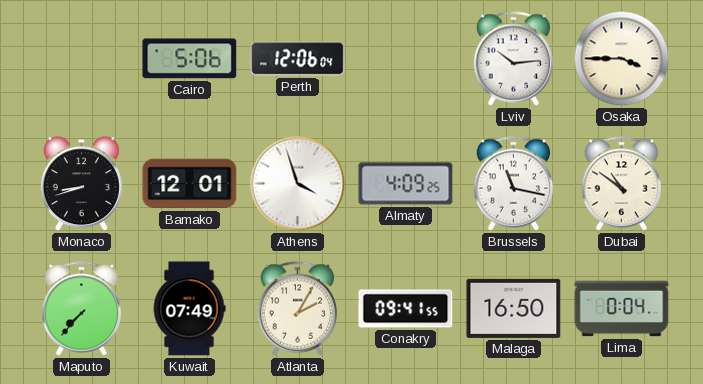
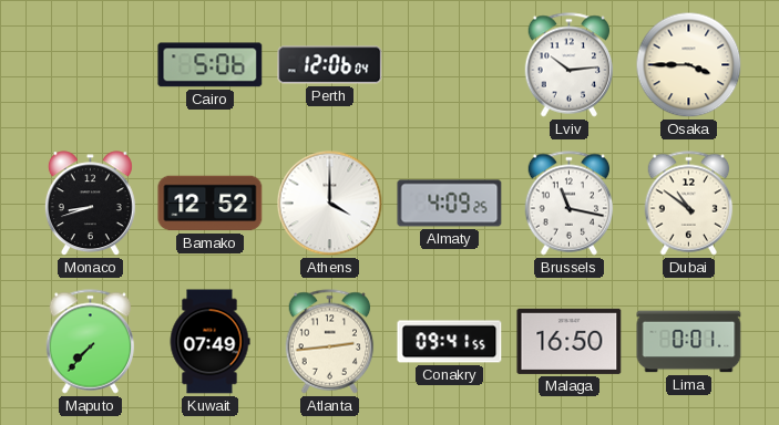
Bamako: 12:01 -> 12:52 (211, 204)
Athens: 3:57 -> 4:00 (330, 204)
Atlanta: 2:05 -> 2:44 (330, 342)
Lima: 0:04 -> 0:01 (689, 342)
